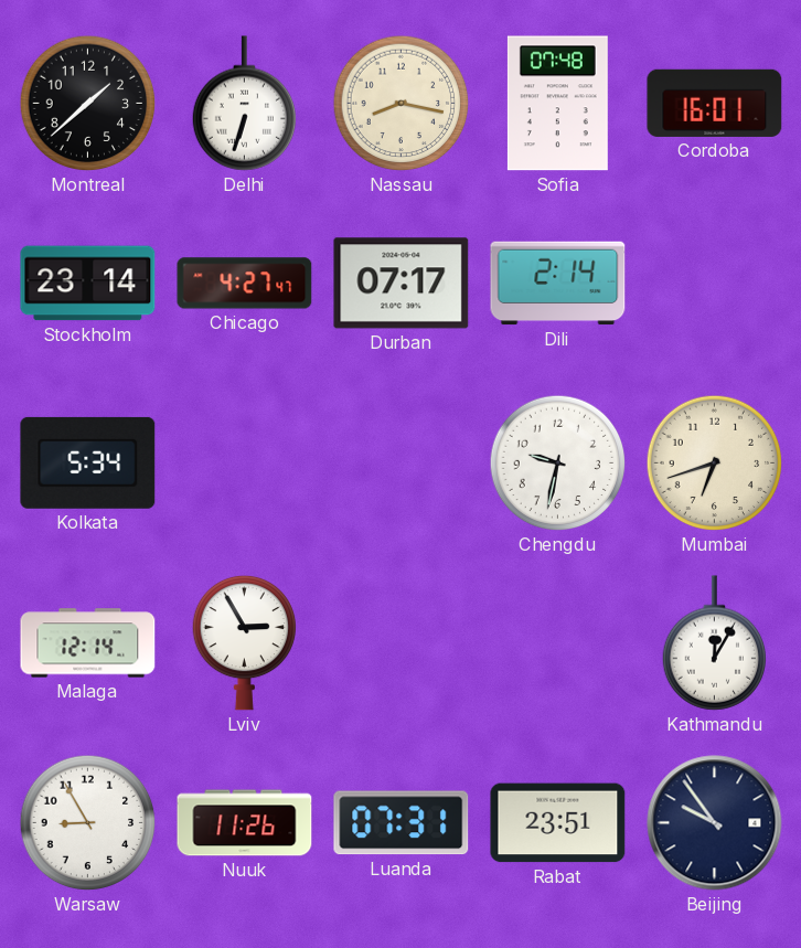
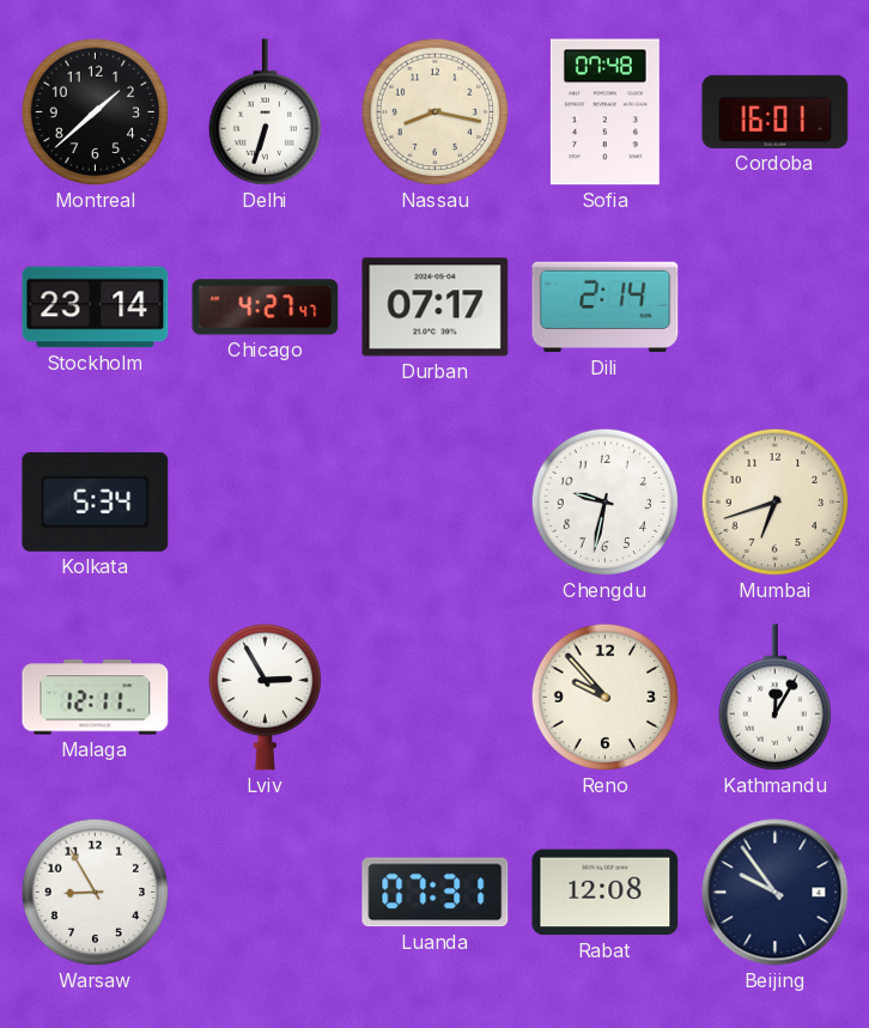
Malaga: 12:14 -> 12:11 (96, 698)
Reno: none -> 9:53 (606, 698)
Nuuk: 11:26 -> none (245, 823)
Rabat: 23:51 -> 12:08 (606, 893)
